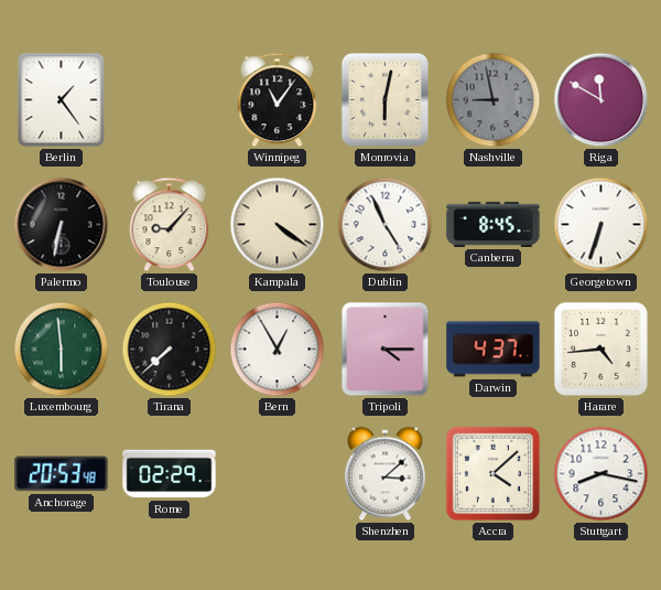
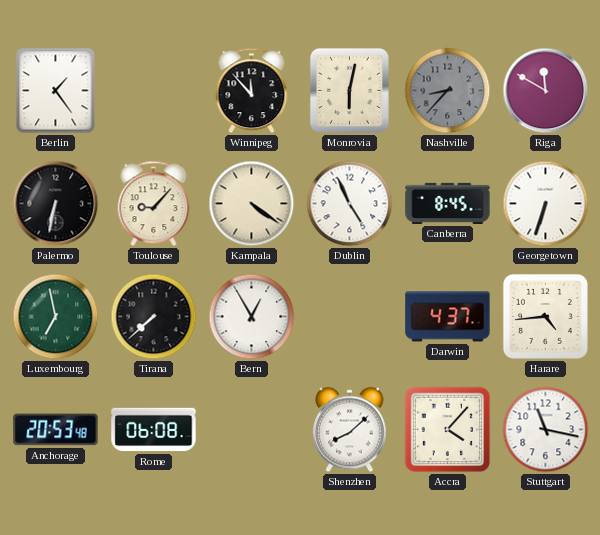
Winnipeg: 11:06 -> 11:53 (252, 91)
Nashville: 8:58 -> 8:37 (448, 91)
Luxembourg: 5:59 -> 6:58 (56, 317)
Tripoli: 4:15 -> none (386, 350)
Rome: 02:29 -> 06:08 (154, 430)
Shenzhen: 3:08 -> 8:08 (350, 430)
Accra: 4:08 -> 4:07 (448, 430)
Stuttgart: 8:17 -> 11:17 (546, 430)
